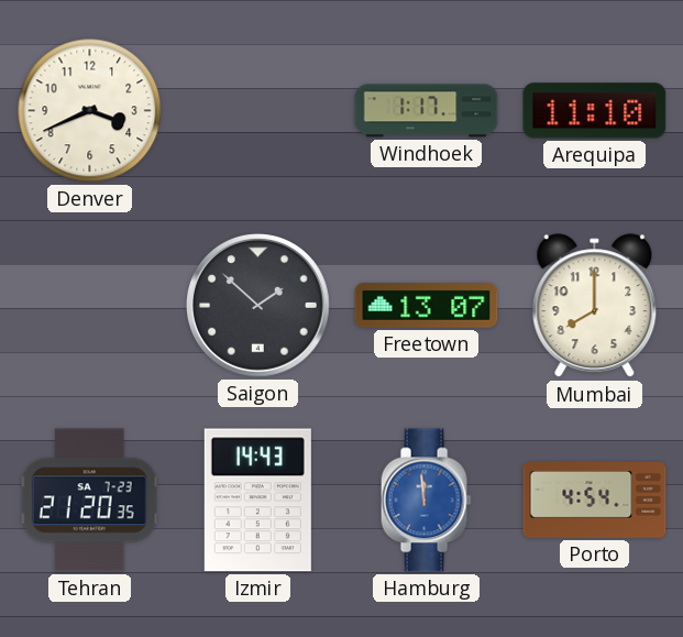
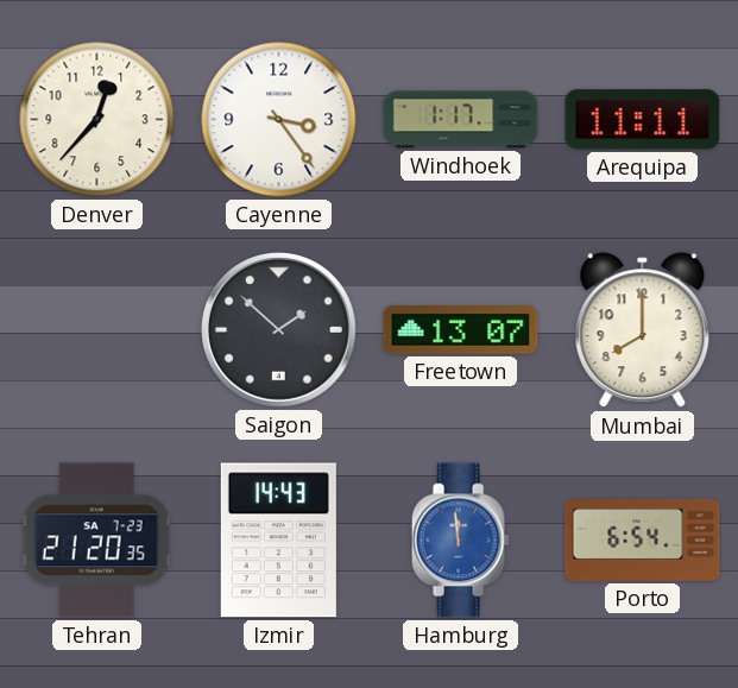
Denver: 3:41 -> 12:37 (97, 120)
Cayenne: none -> 3:24 (279, 120)
Arequipa: 11:10 -> 11:11 (643, 120)
Porto: 4:54 -> 6:54 (643, 539)
